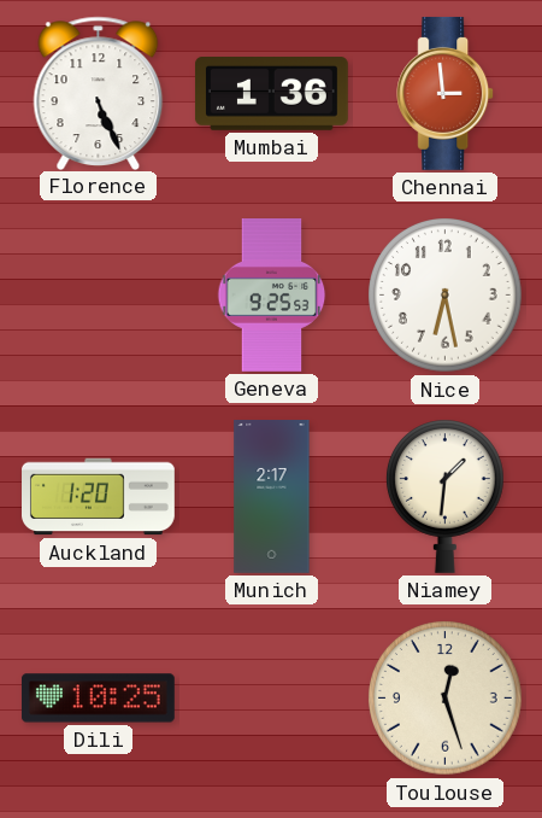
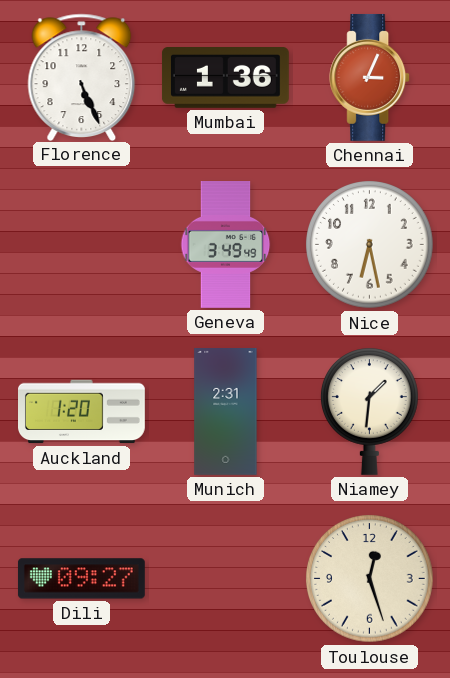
Chennai: 2:59 -> 3:04 (370, 77)
Geneva: 9:25 -> 3:49 (226, 245)
Munich: 2:17 -> 2:31 (226, 412)
Dili: 10:25 -> 09:27 (81, 579)
